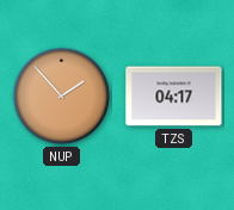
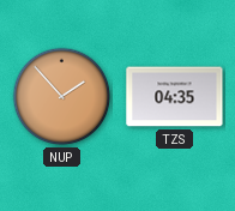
TZS: 04:17 -> 04:35 (175, 97)
